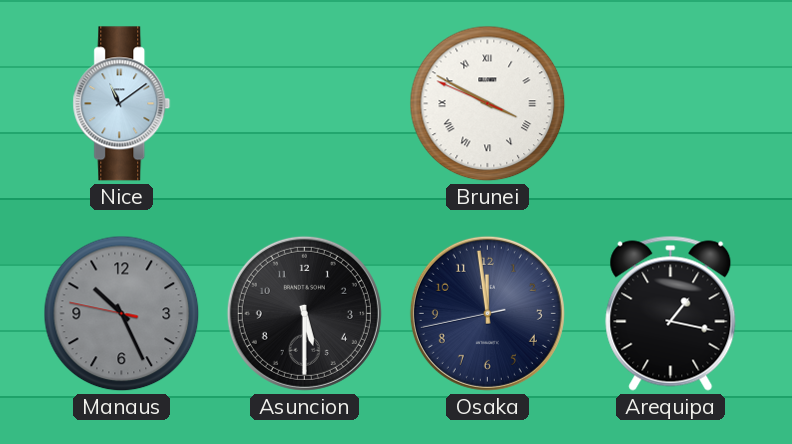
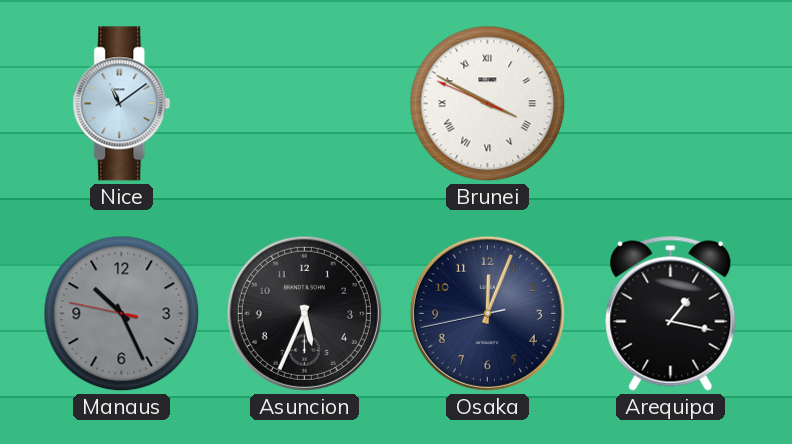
Asuncion: 5:30 -> 5:34 (304, 313)
Osaka: 11:58 -> 12:03 (487, 313)
